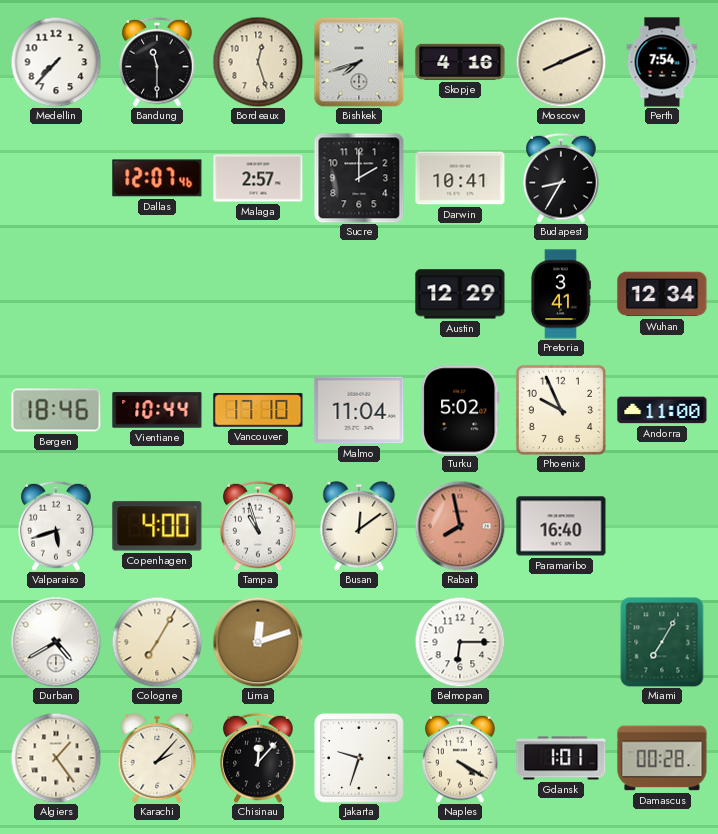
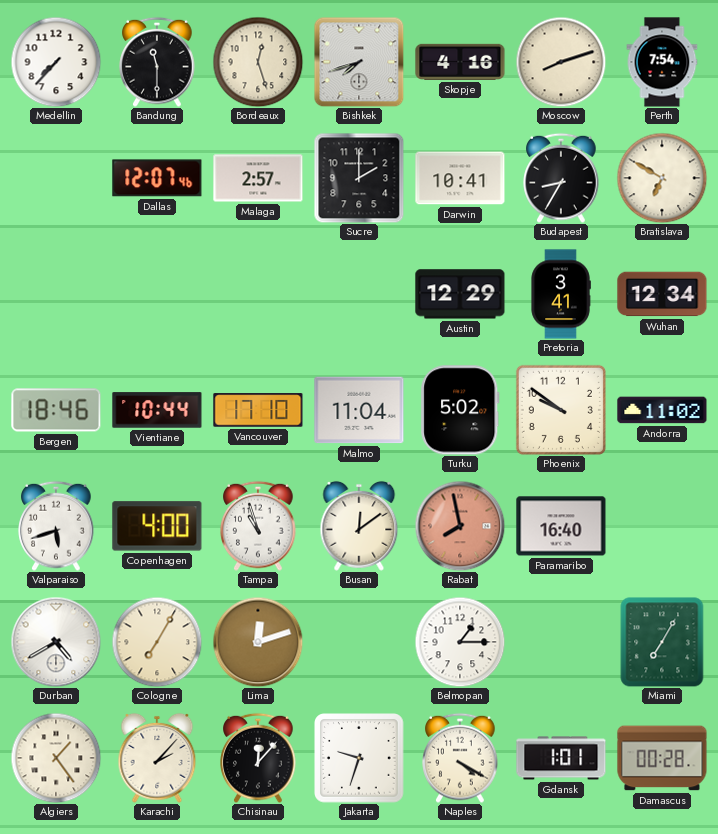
Moscow: 8:11 -> 8:12 (561, 62)
Bratislava: none -> 6:50 (662, 178)
Phoenix: 9:56 -> 9:51 (561, 410)
Andorra: 11:00 -> 11:02 (662, 410)
Belmopan: 6:15 -> 1:15 (460, 642)
